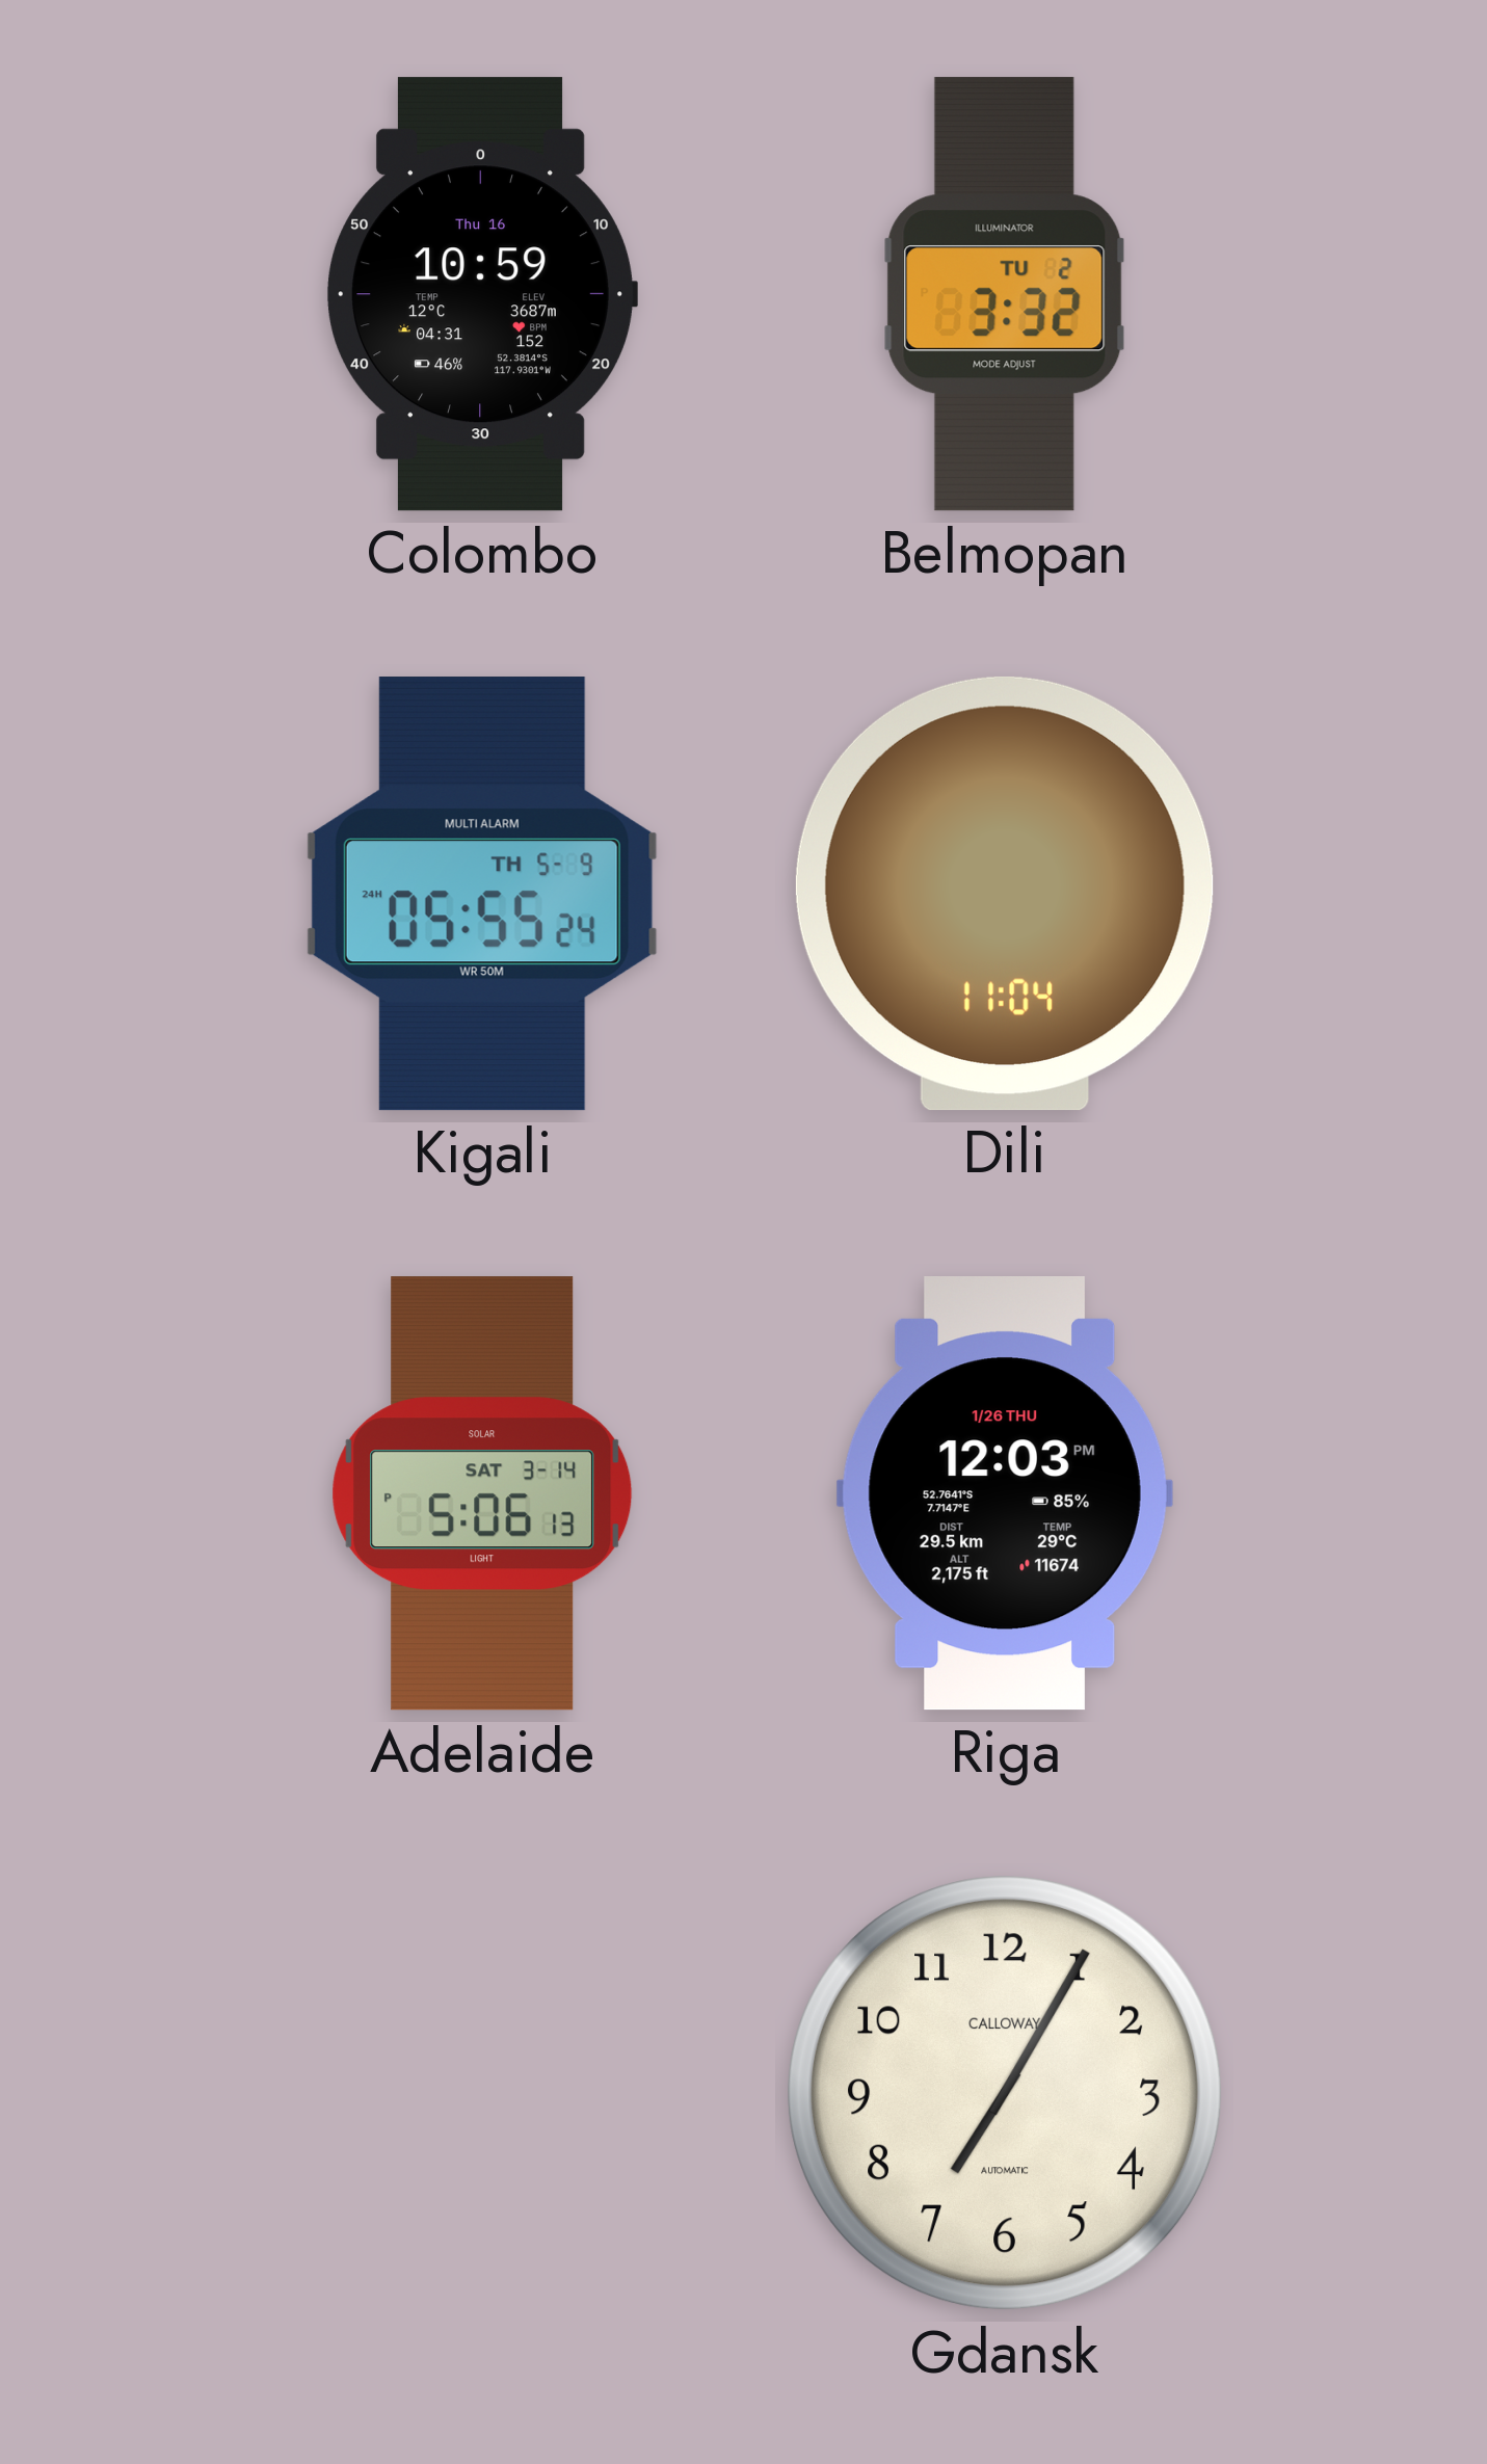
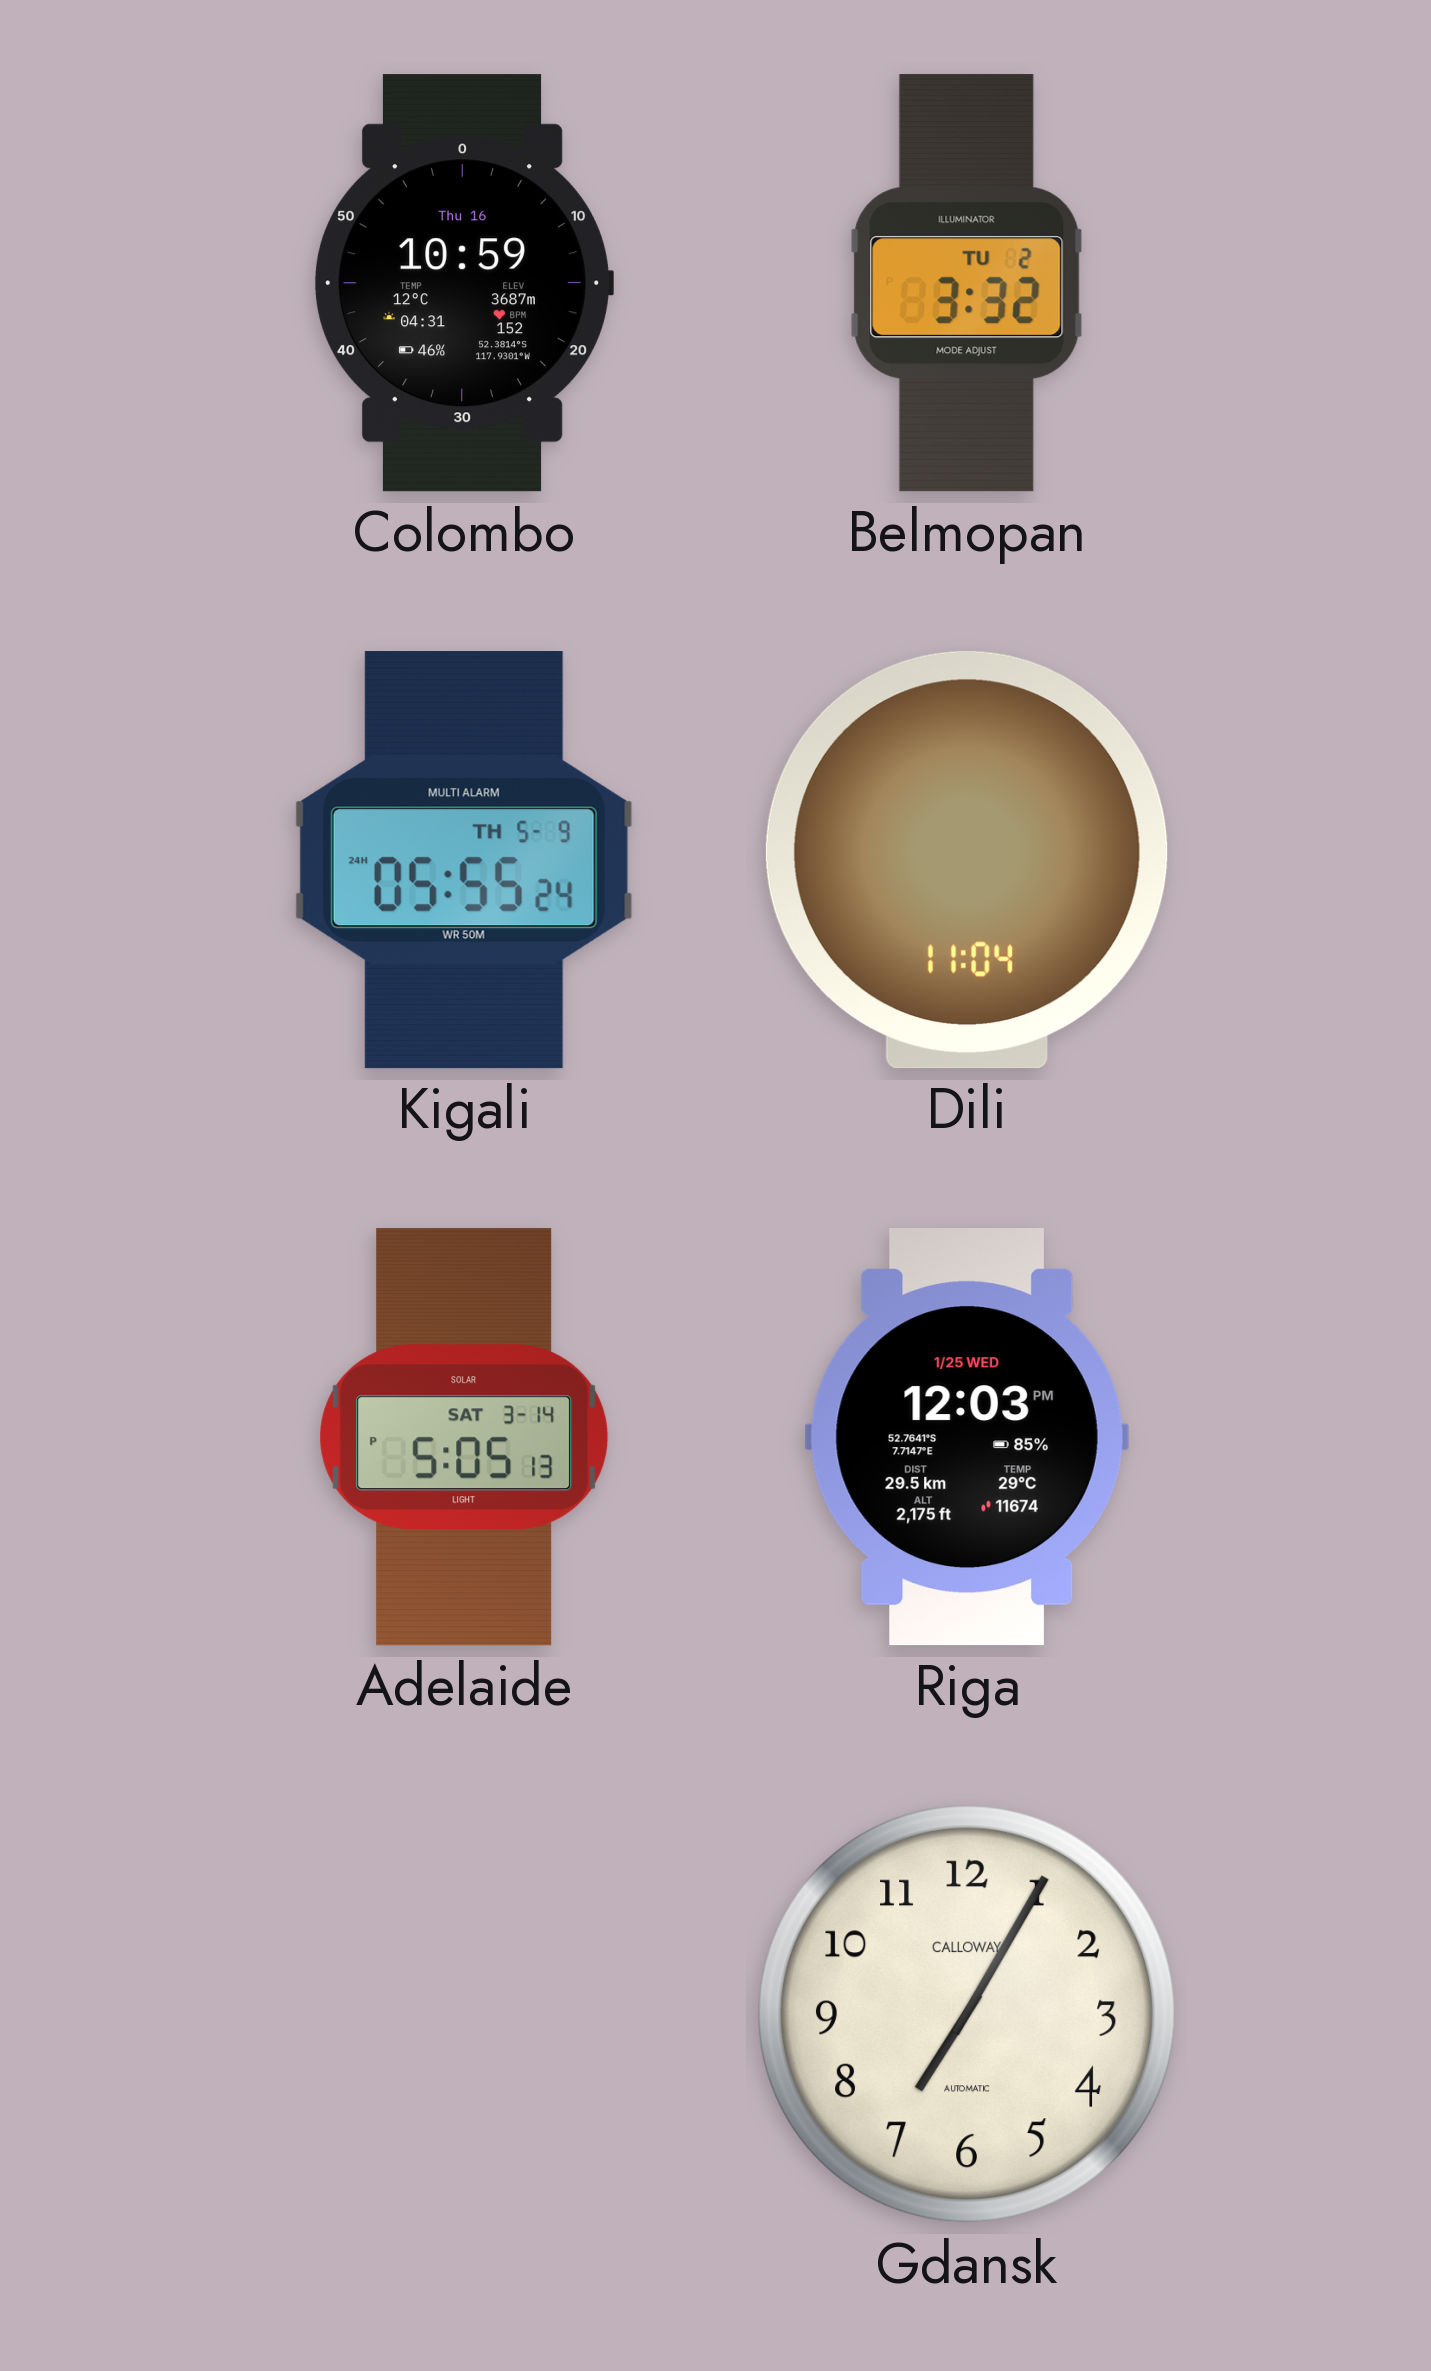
Adelaide: 5:06 -> 5:05 (464, 1437)
Riga date: 1/26 THU -> 1/25 WED (967, 1437)
